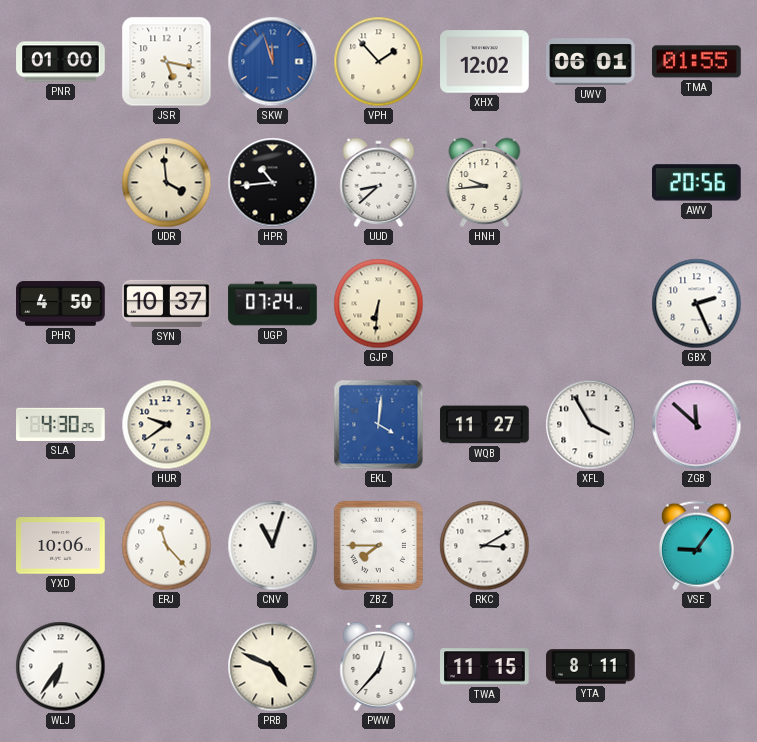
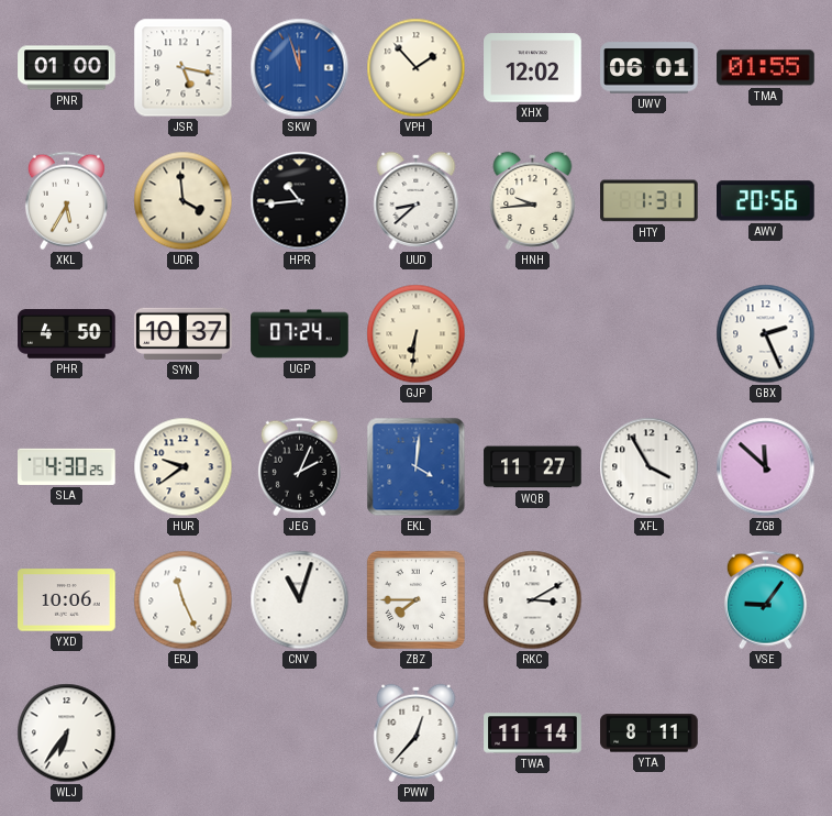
XKL: none -> 5:35 (66, 201)
HTY: none -> 1:31 (650, 201)
JEG: none -> 2:04 (299, 467)
ERJ: 11:23 -> 11:26 (184, 600)
PRB: 4:49 -> none (273, 667)
TWA: 11:15 -> 11:14 (533, 734)
